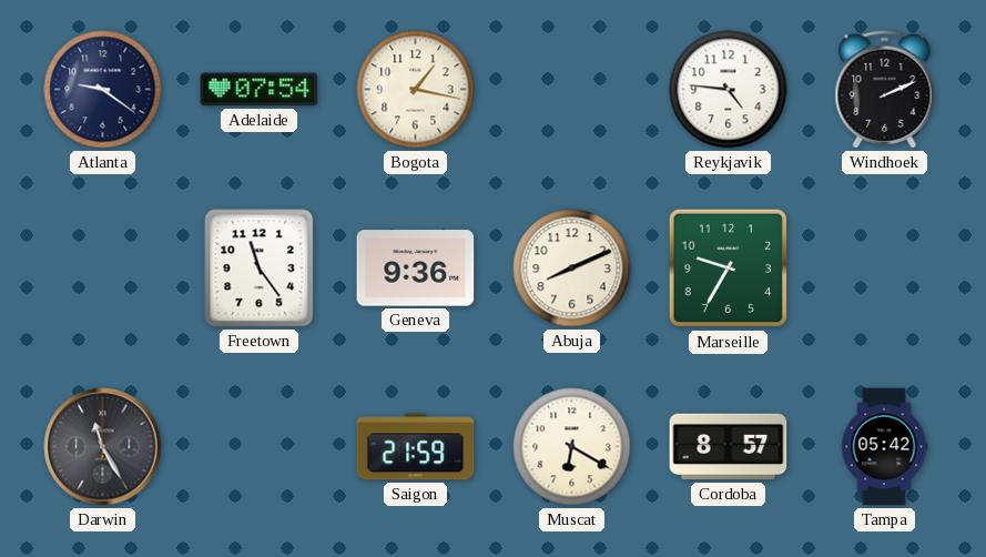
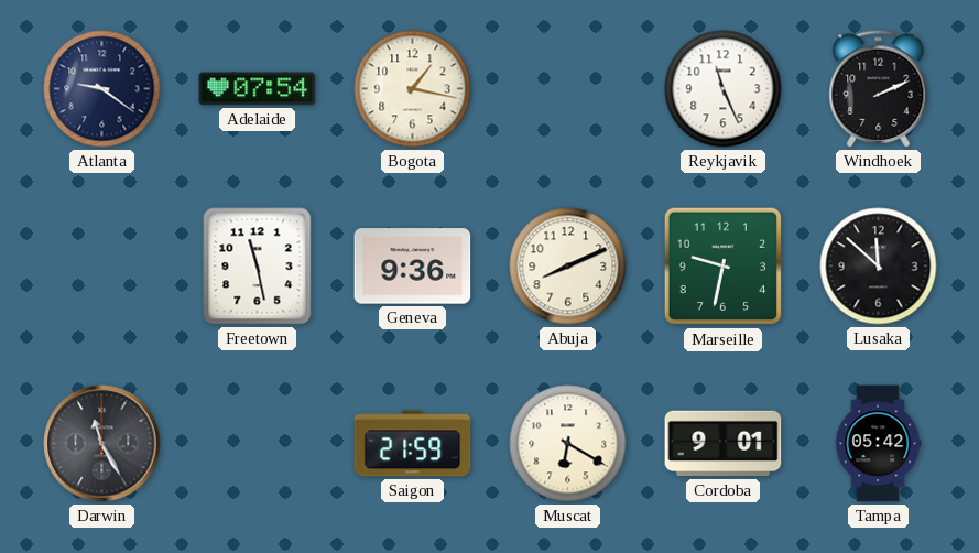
Reykjavik: 4:46 -> 11:26 (724, 89)
Freetown: 11:24 -> 11:28 (258, 267)
Marseille: 9:35 -> 9:32 (724, 267)
Lusaka: none -> 11:52 (879, 267)
Cordoba: 8:57 -> 9:01 (724, 444)
